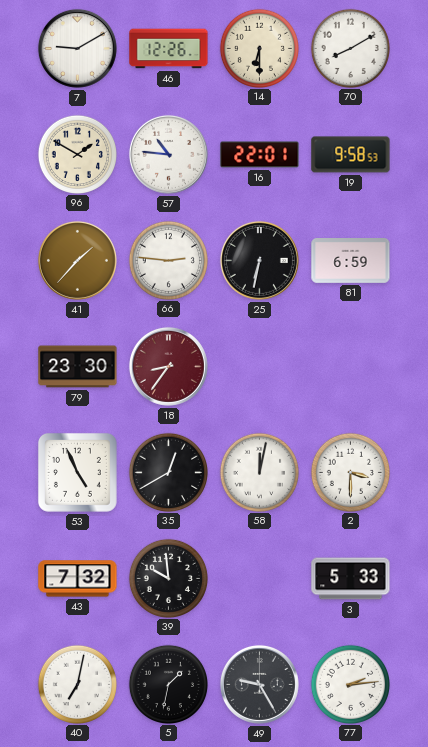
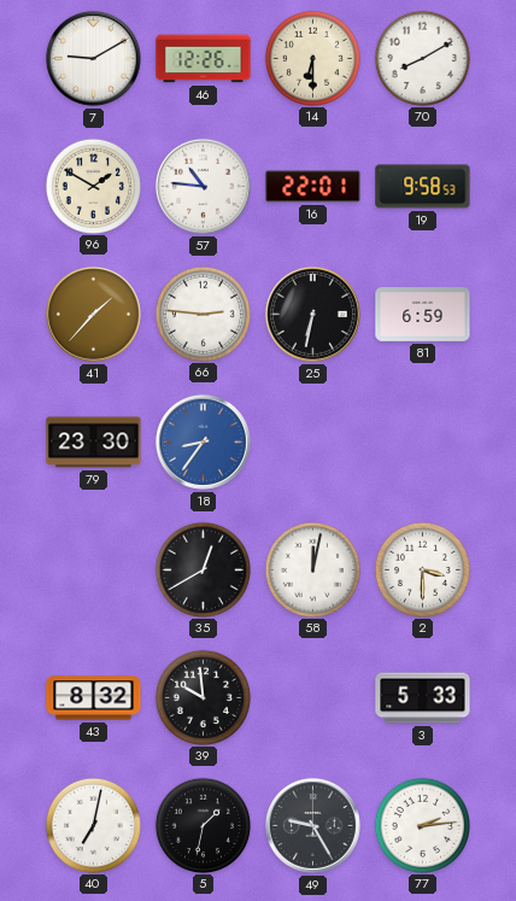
18 dial: burgundy -> blue (203, 441)
53: 4:56 -> none (77, 472)
43: 7:32 -> 8:32 (94, 698)
